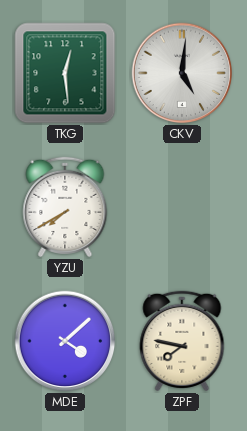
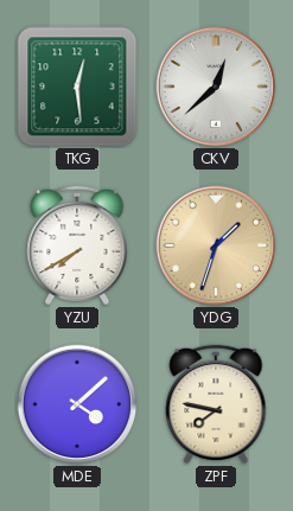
CKV: 5:01 -> 12:38 (216, 87)
YDG: none -> 1:33 (216, 245)
